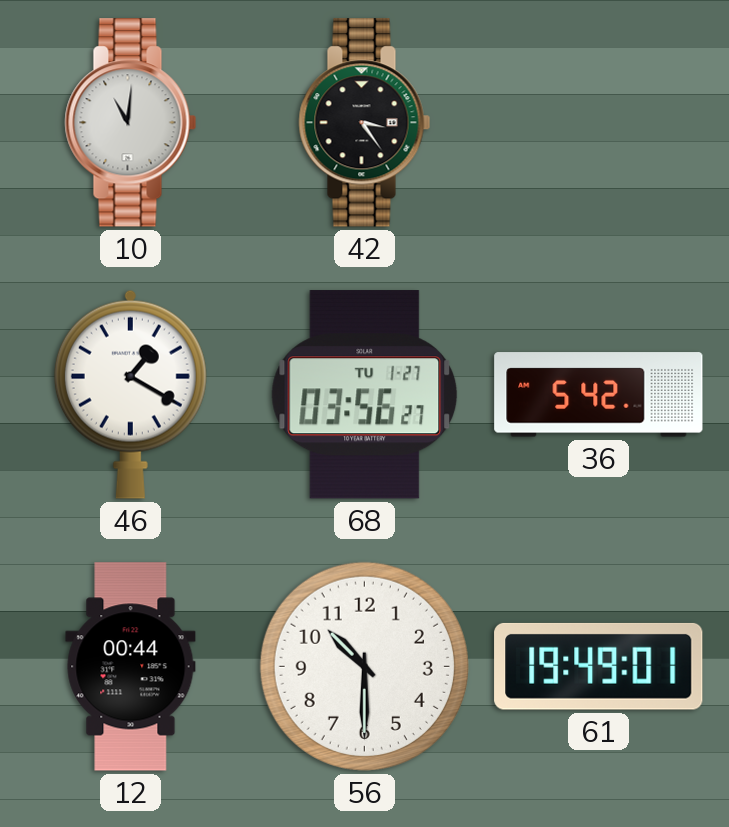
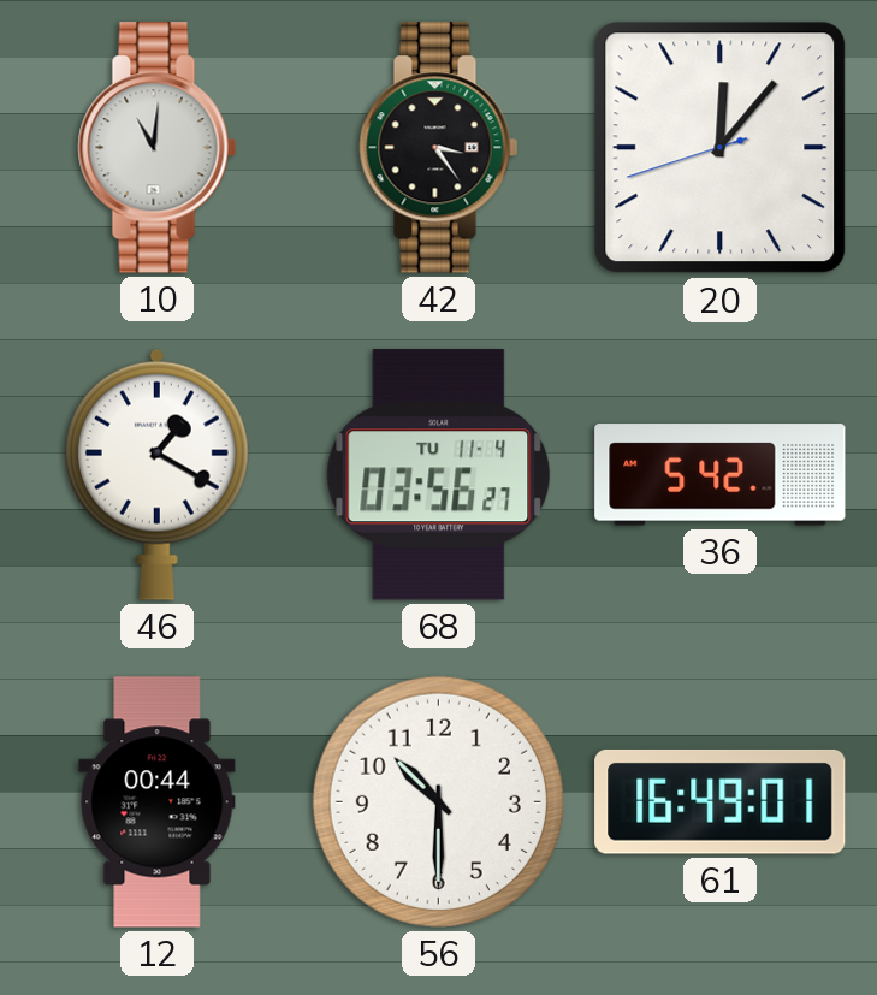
20: none -> 12:06 (721, 148)
68 date: TU 1-27 -> TU 11-4 (439, 475)
61: 19:49 -> 16:49 (721, 801)
